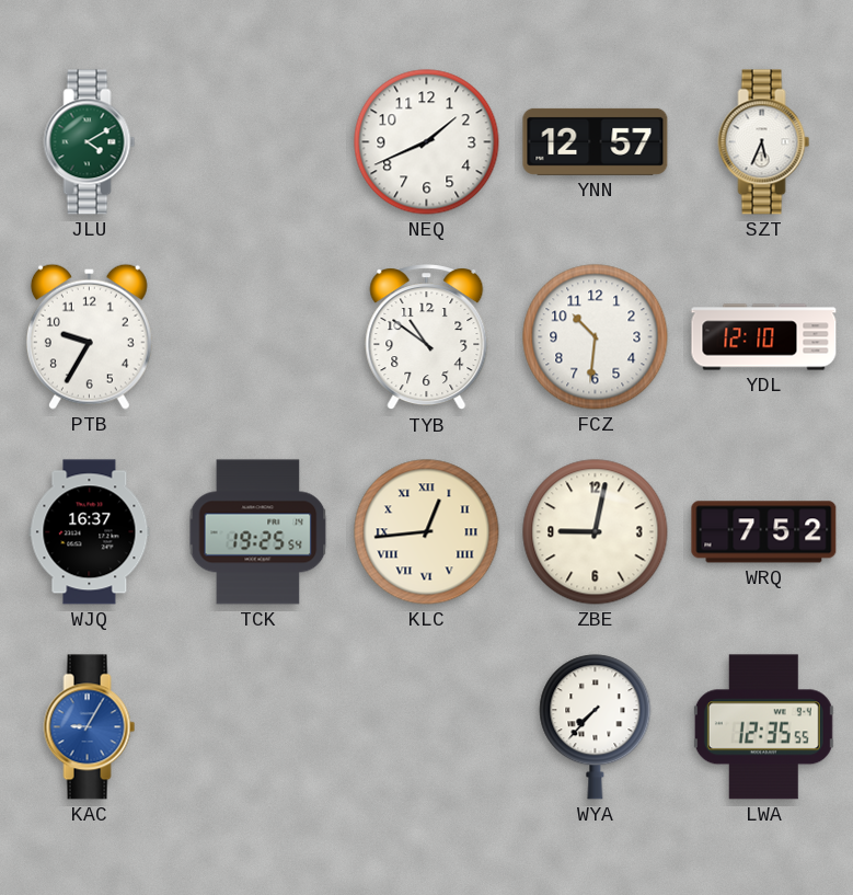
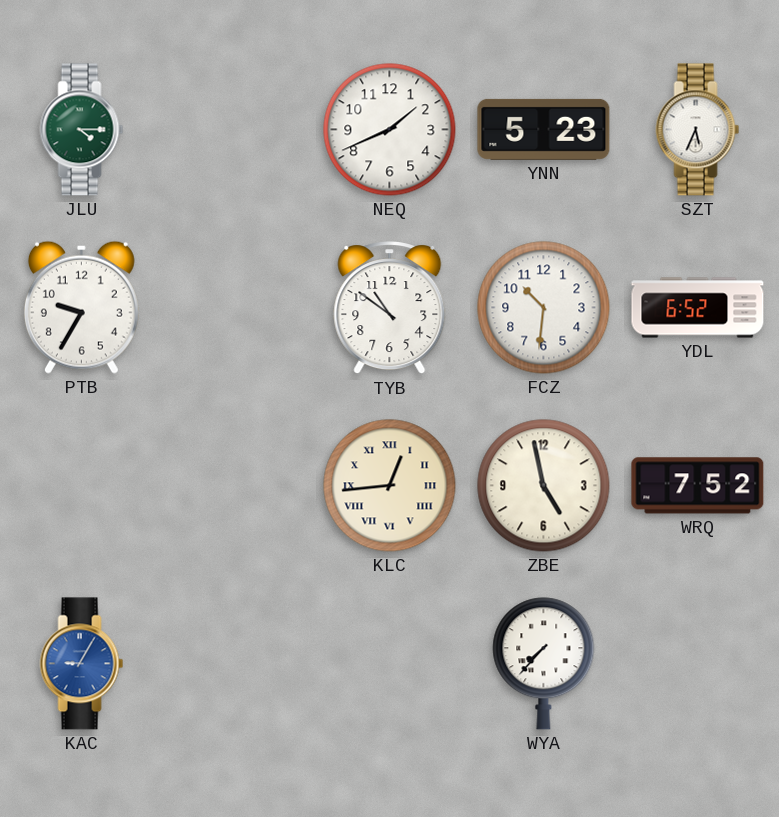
JLU: 4:10 -> 4:15 (82, 130)
YNN: 12:57 -> 5:23 (544, 129)
YDL: 12:10 -> 6:52 (698, 308)
WJQ: 16:37 -> none (90, 532)
TCK: 19:25 -> none (258, 532)
ZBE: 9:02 -> 4:58 (544, 486)
LWA: 12:35 -> none (763, 727)
